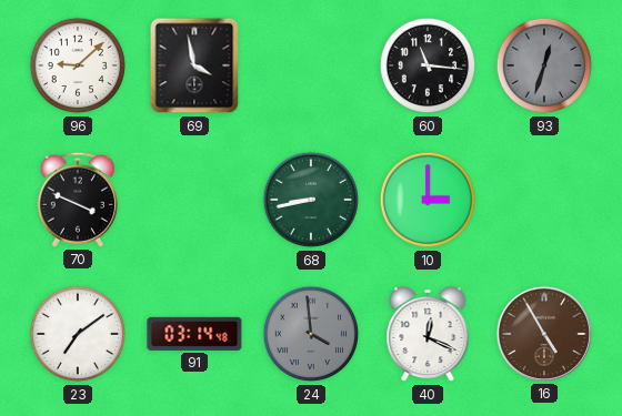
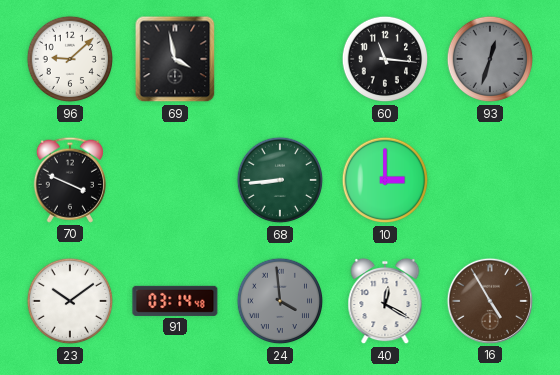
68: 8:43 -> 8:44 (280, 180)
23: 7:09 -> 10:09 (70, 301)
40: 12:19 -> 12:20 (385, 301)
